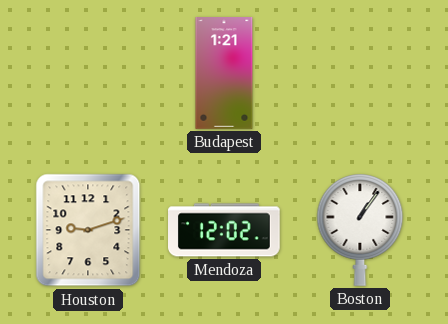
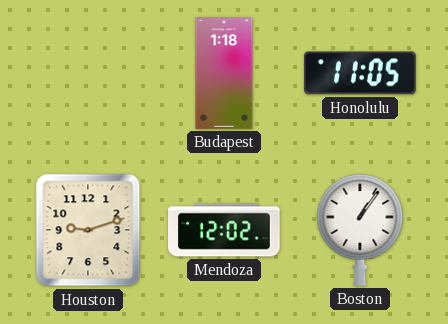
Budapest: 1:21 -> 1:18 (224, 73)
Honolulu: none -> 11:05 (360, 73)
